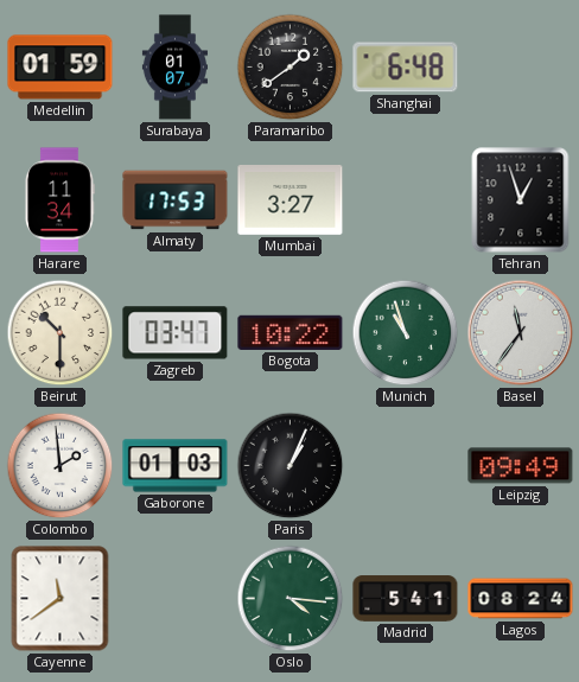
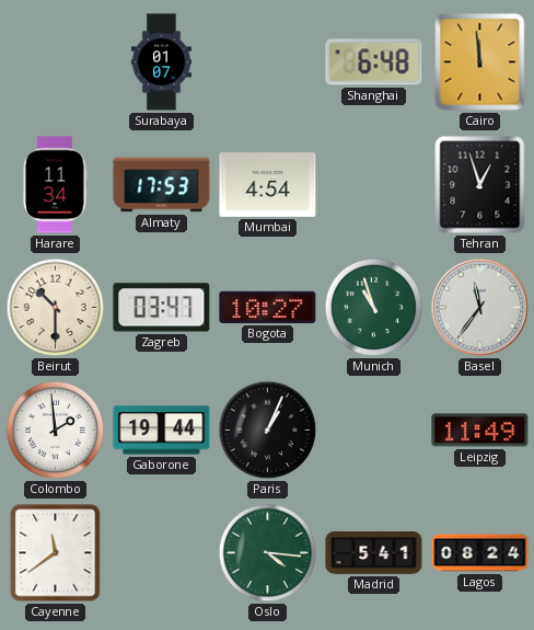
Medellin: 01:59 -> none (61, 68)
Paramaribo: 1:39 -> none (291, 68)
Cairo: none -> 11:59 (480, 62)
Mumbai: 3:27 -> 4:54 (268, 185)
Bogota: 10:22 -> 10:27 (268, 307)
Gaborone: 01:03 -> 19:44 (162, 431)
Leipzig: 09:49 -> 11:49 (480, 431)
